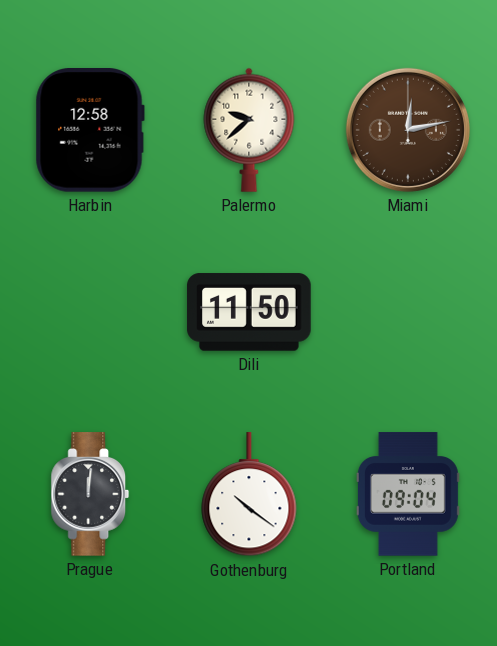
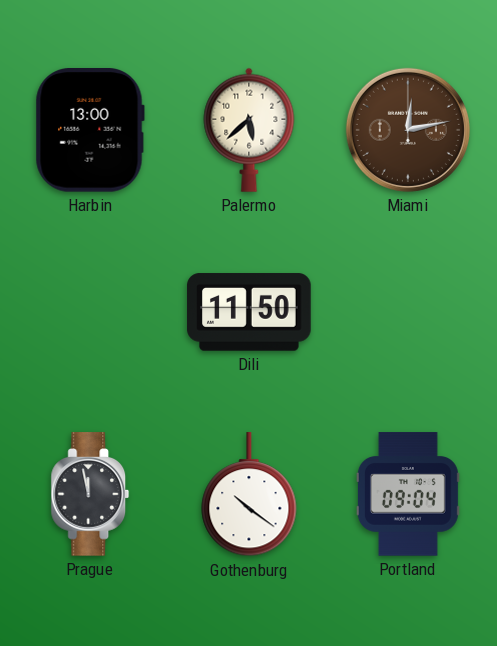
Harbin: 12:58 -> 13:00 (90, 131)
Palermo: 9:38 -> 5:38 (249, 130)
Prague: 12:01 -> 11:58 (90, 494)
